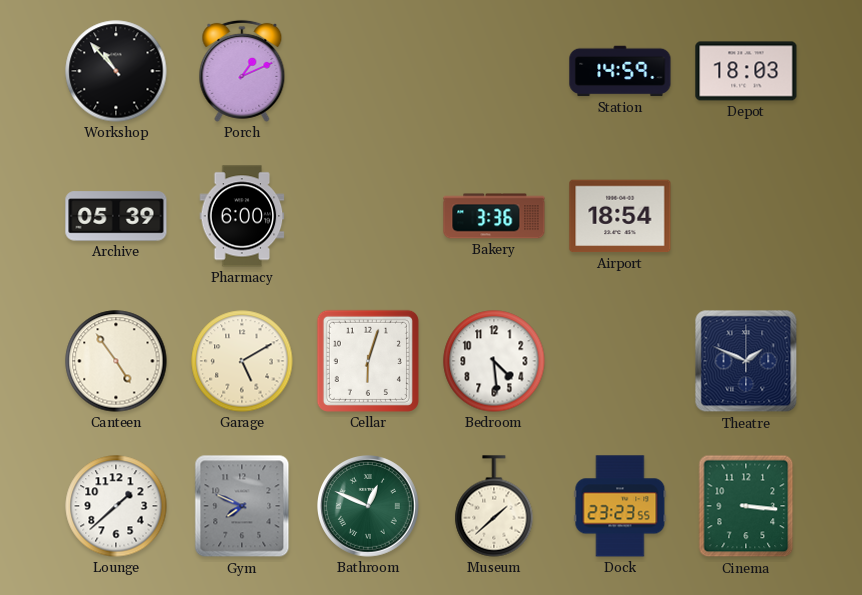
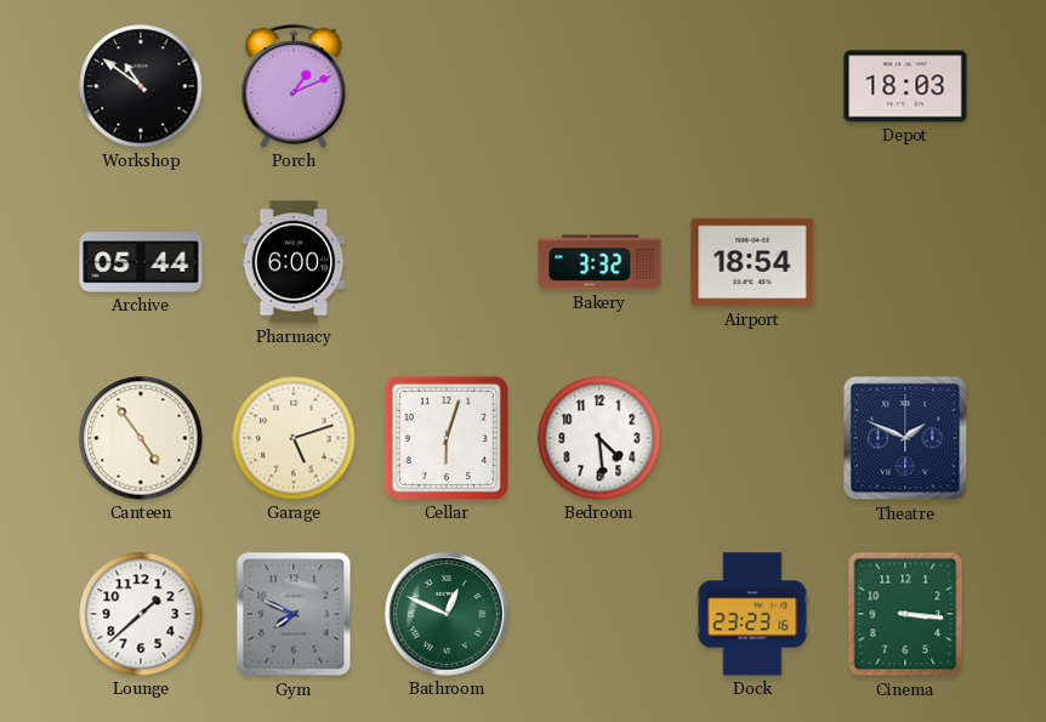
Workshop: 10:53 -> 10:51 (141, 86)
Station: 14:59 -> none (620, 71)
Archive: 05:39 -> 05:44 (141, 262)
Bakery: 3:36 -> 3:32 (599, 262)
Garage: 5:10 -> 5:12 (294, 438)
Museum: 1:38 -> none (494, 506)
Dock: 23:23:55 -> 23:23:16 (752, 614)
